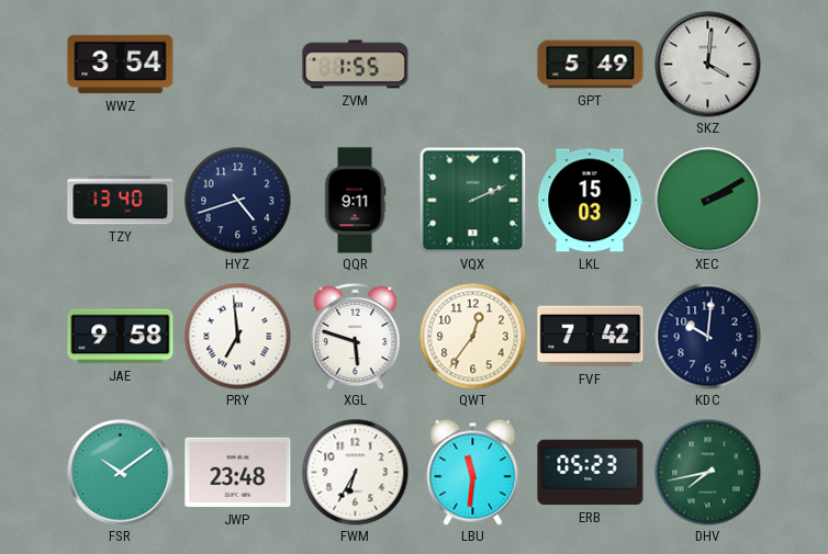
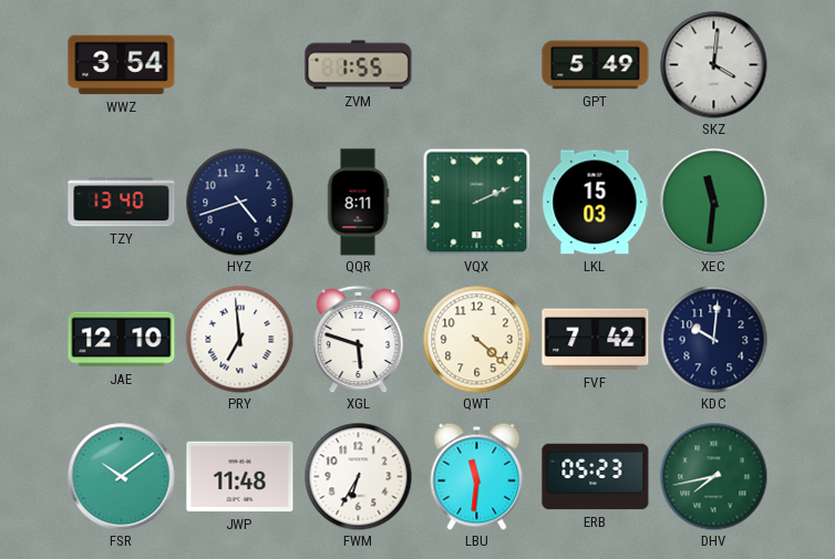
QQR: 9:11 -> 8:11 (358, 203)
XEC: 2:10 -> 11:31 (714, 203)
JAE: 9:58 -> 12:10 (122, 340)
QWT: 12:36 -> 4:22 (476, 339)
JWP: 23:48 -> 11:48 (240, 477)
